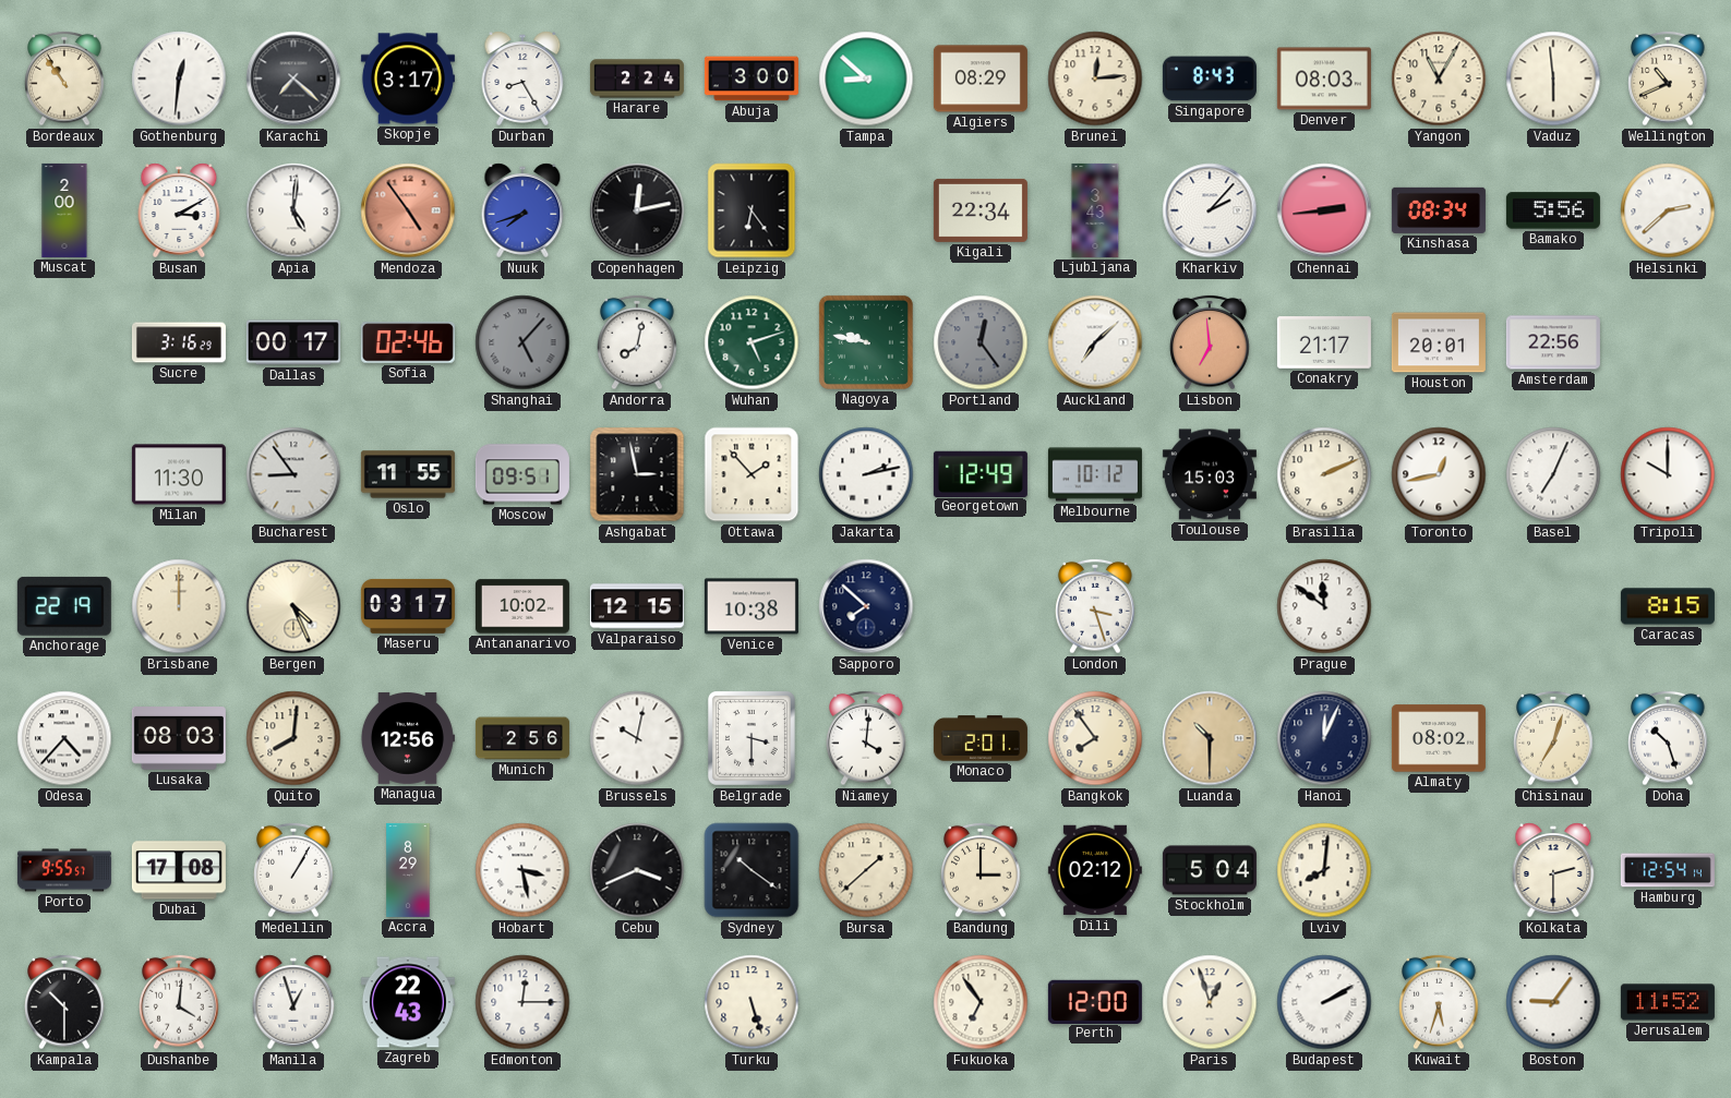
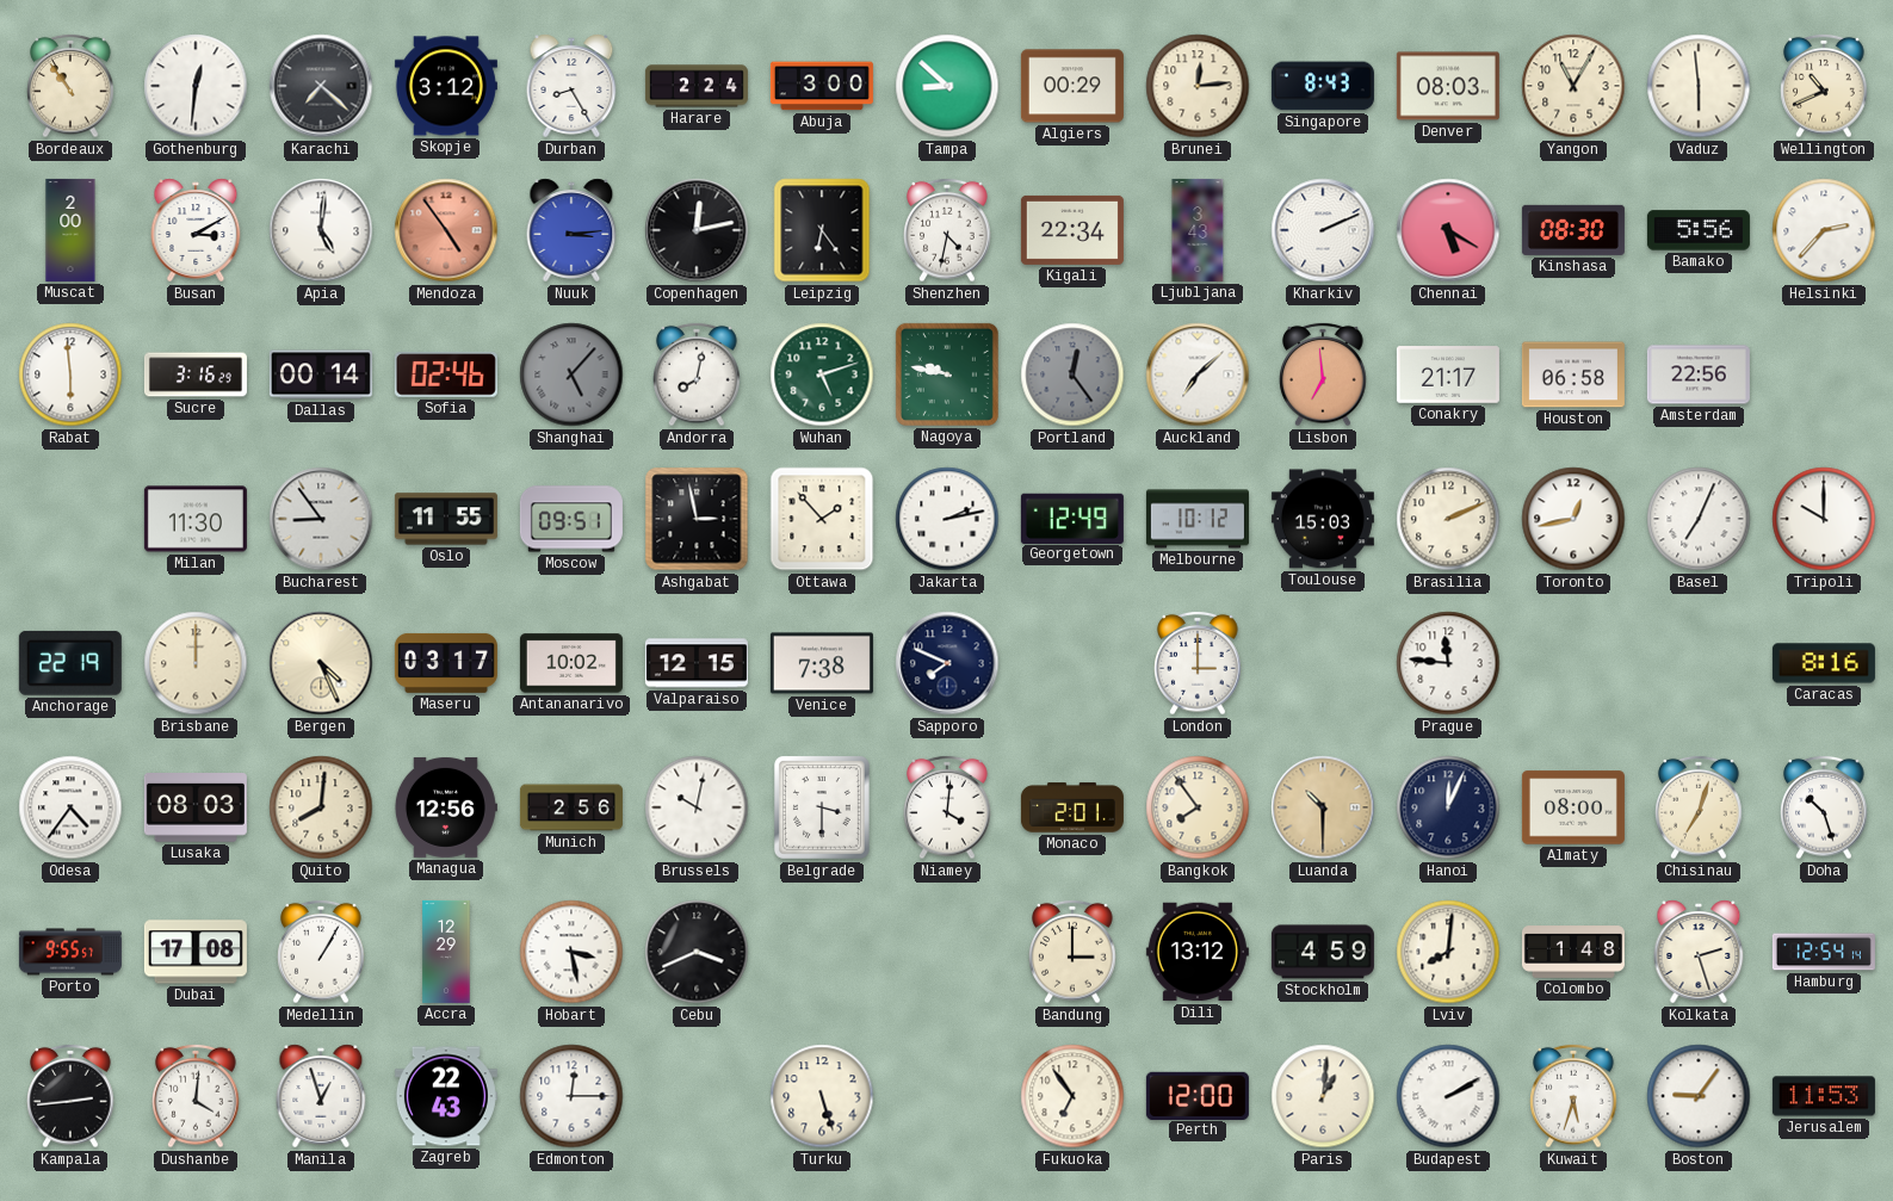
Skopje: 3:17 -> 3:12 (446, 86)
Algiers: 08:29 -> 00:29 (1072, 86)
Nuuk: 7:42 -> 3:14 (571, 230)
Shenzhen: none -> 4:32 (947, 230)
Kharkiv: 2:07 -> 2:11 (1323, 230)
Chennai: 2:44 -> 5:20 (1448, 230)
Kinshasa: 08:34 -> 08:30 (1573, 230)
Helsinki: 2:38 -> 2:37 (1824, 230)
Rabat: none -> 5:59 (70, 374)
Dallas: 00:17 -> 00:14 (321, 374)
Houston: 20:01 -> 06:58 (1573, 374)
Venice: 10:38 -> 7:38 (822, 663)
Sapporo: 7:52 -> 7:49 (947, 663)
London: 3:27 -> 3:00 (1198, 663)
Prague: 11:51 -> 11:46 (1448, 663)
Caracas: 8:15 -> 8:16 (1824, 663)
Odesa: 4:37 -> 4:36 (70, 807)
Almaty: 08:02 -> 08:00 (1573, 807)
Accra: 8:29 -> 12:29 (446, 952)
Sydney: 10:21 -> none (752, 870)
Bursa: 1:38 -> none (866, 870)
Dili: 02:12 -> 13:12 (1198, 952)
Stockholm: 5:04 -> 4:59 (1323, 952)
Colombo: none -> 1:48 (1573, 952)
Kolkata: 2:30 -> 2:27 (1699, 952)
Kampala: 10:30 -> 2:44 (70, 1096)
Paris: 12:57 -> 1:01 (1323, 1096)
Jerusalem: 11:52 -> 11:53 (1824, 1096)
